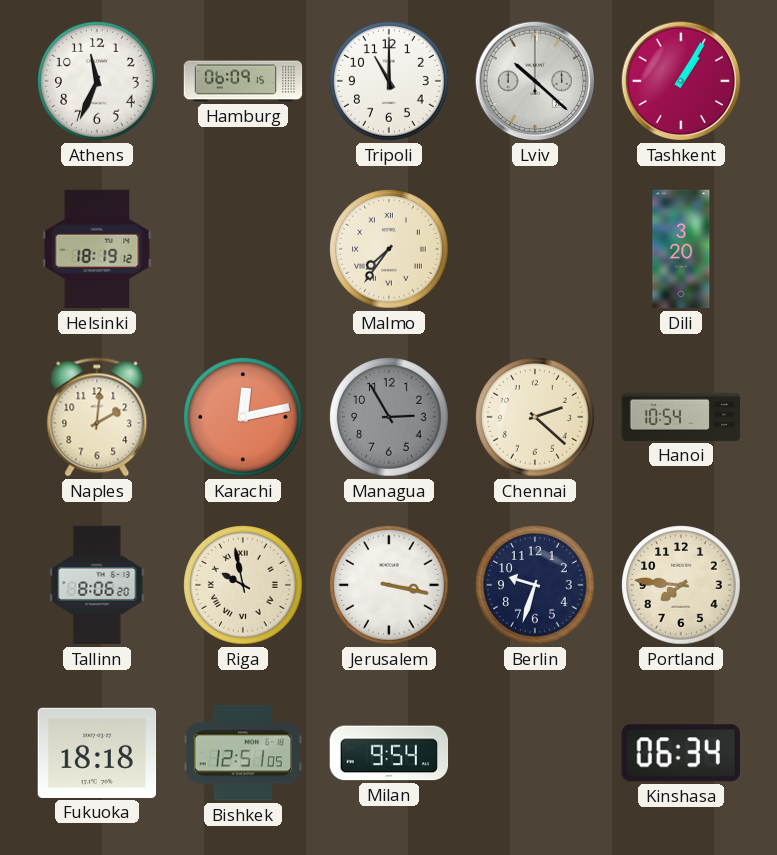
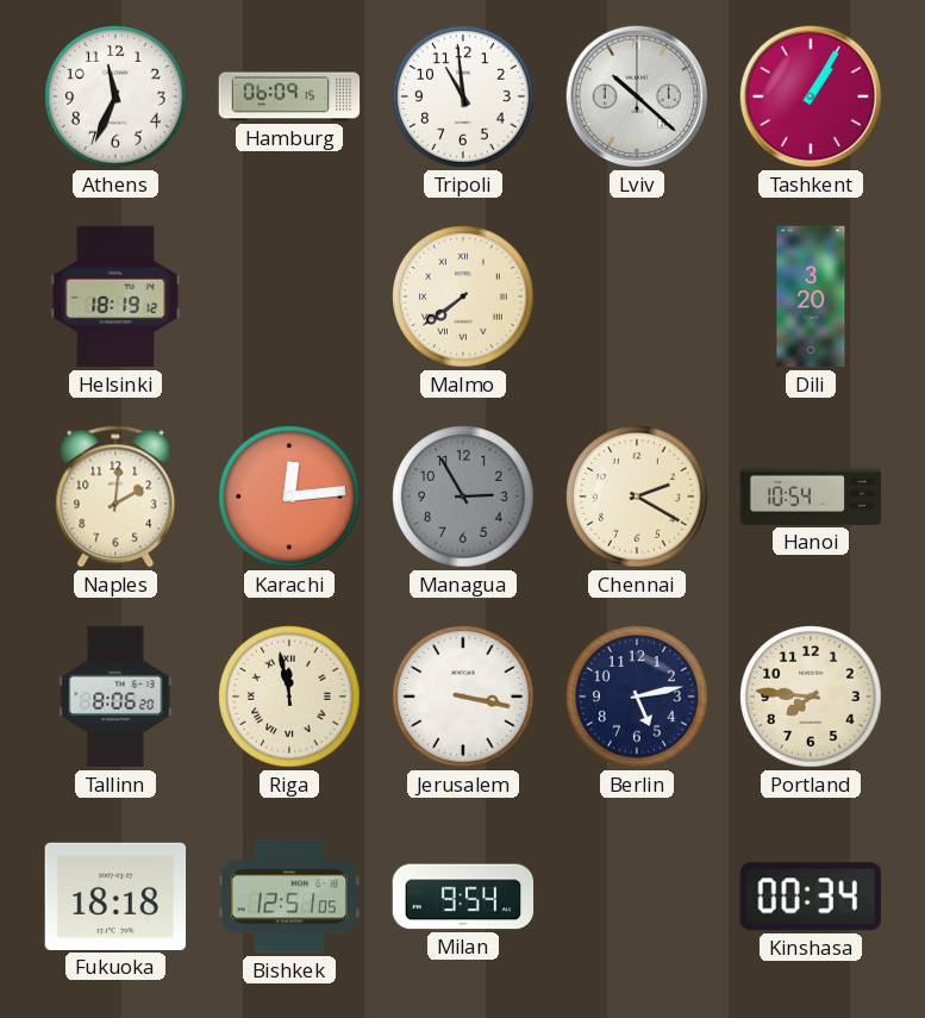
Tripoli: 11:00 -> 10:59 (463, 96)
Malmo: 7:36 -> 7:39 (463, 296)
Karachi: 12:13 -> 12:14 (289, 496)
Chennai: 2:22 -> 2:20 (637, 496)
Riga: 9:58 -> 11:58 (289, 697)
Berlin: 9:33 -> 5:13 (637, 697)
Kinshasa: 06:34 -> 00:34 (811, 897)
